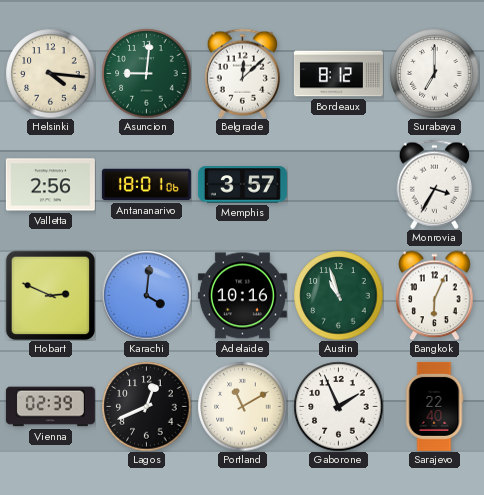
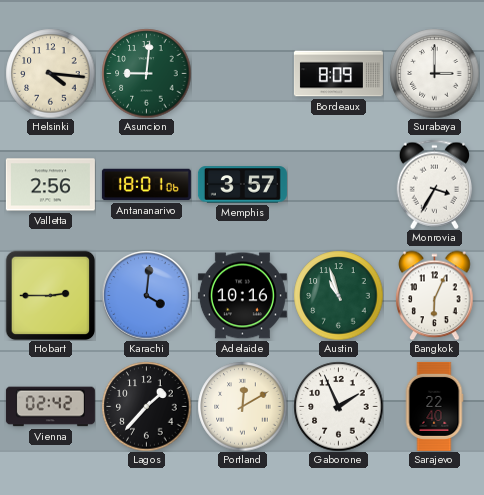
Belgrade: 12:08 -> none (242, 73)
Bordeaux: 8:12 -> 8:09 (338, 74)
Surabaya: 7:00 -> 3:00 (434, 73)
Hobart: 2:49 -> 2:45 (50, 295)
Vienna: 02:39 -> 02:42 (50, 407)
Lagos: 12:41 -> 1:37 (146, 406)
Portland: 11:10 -> 12:10 (242, 406)
